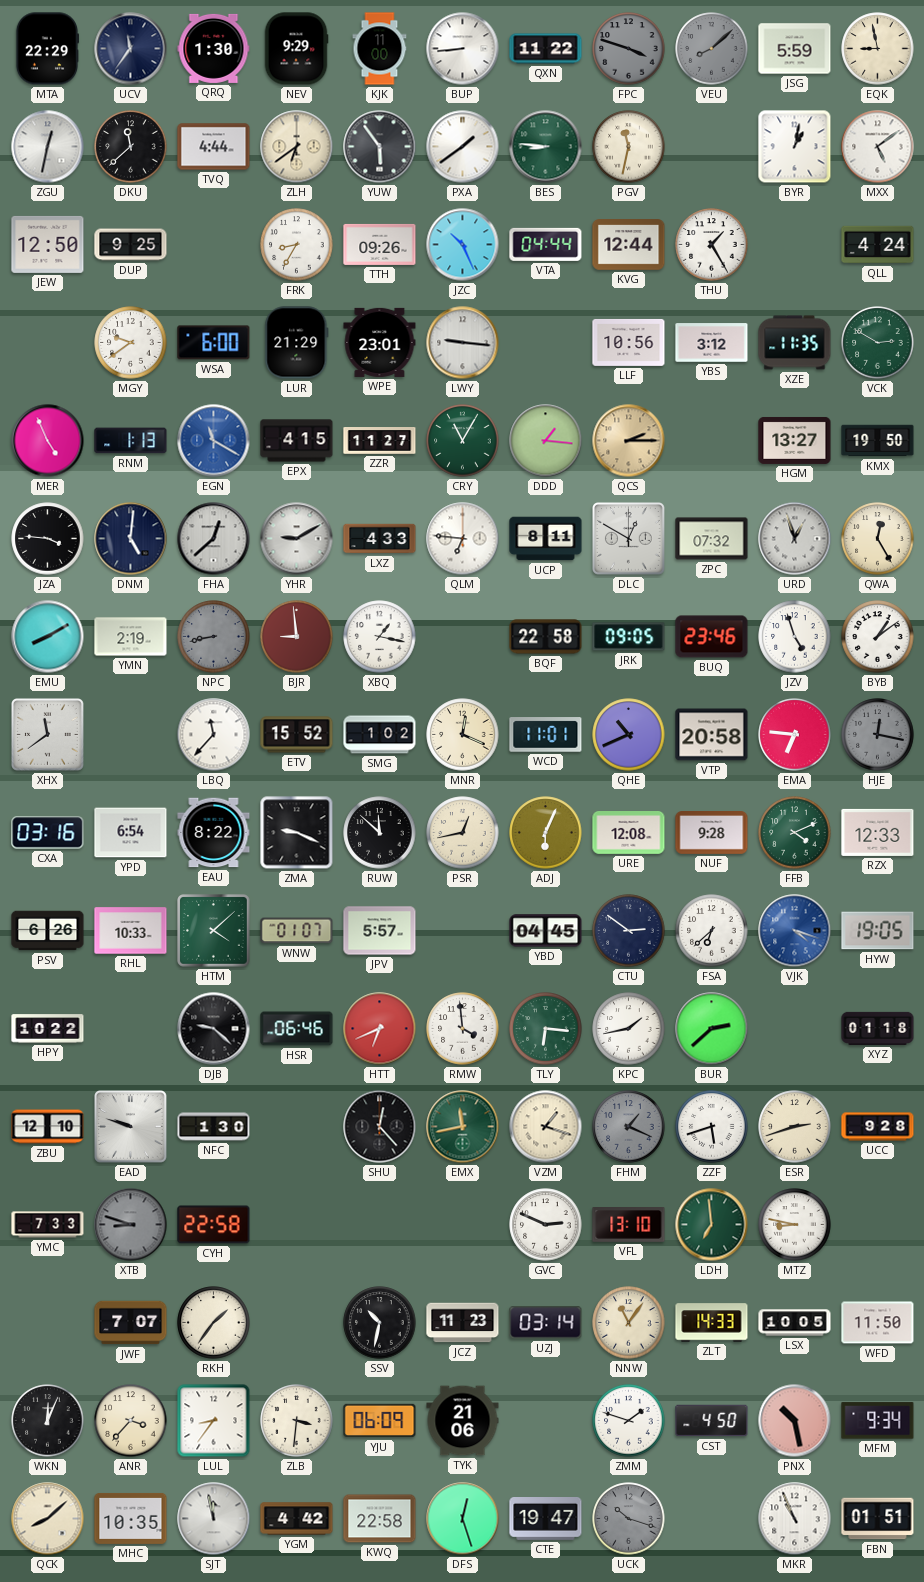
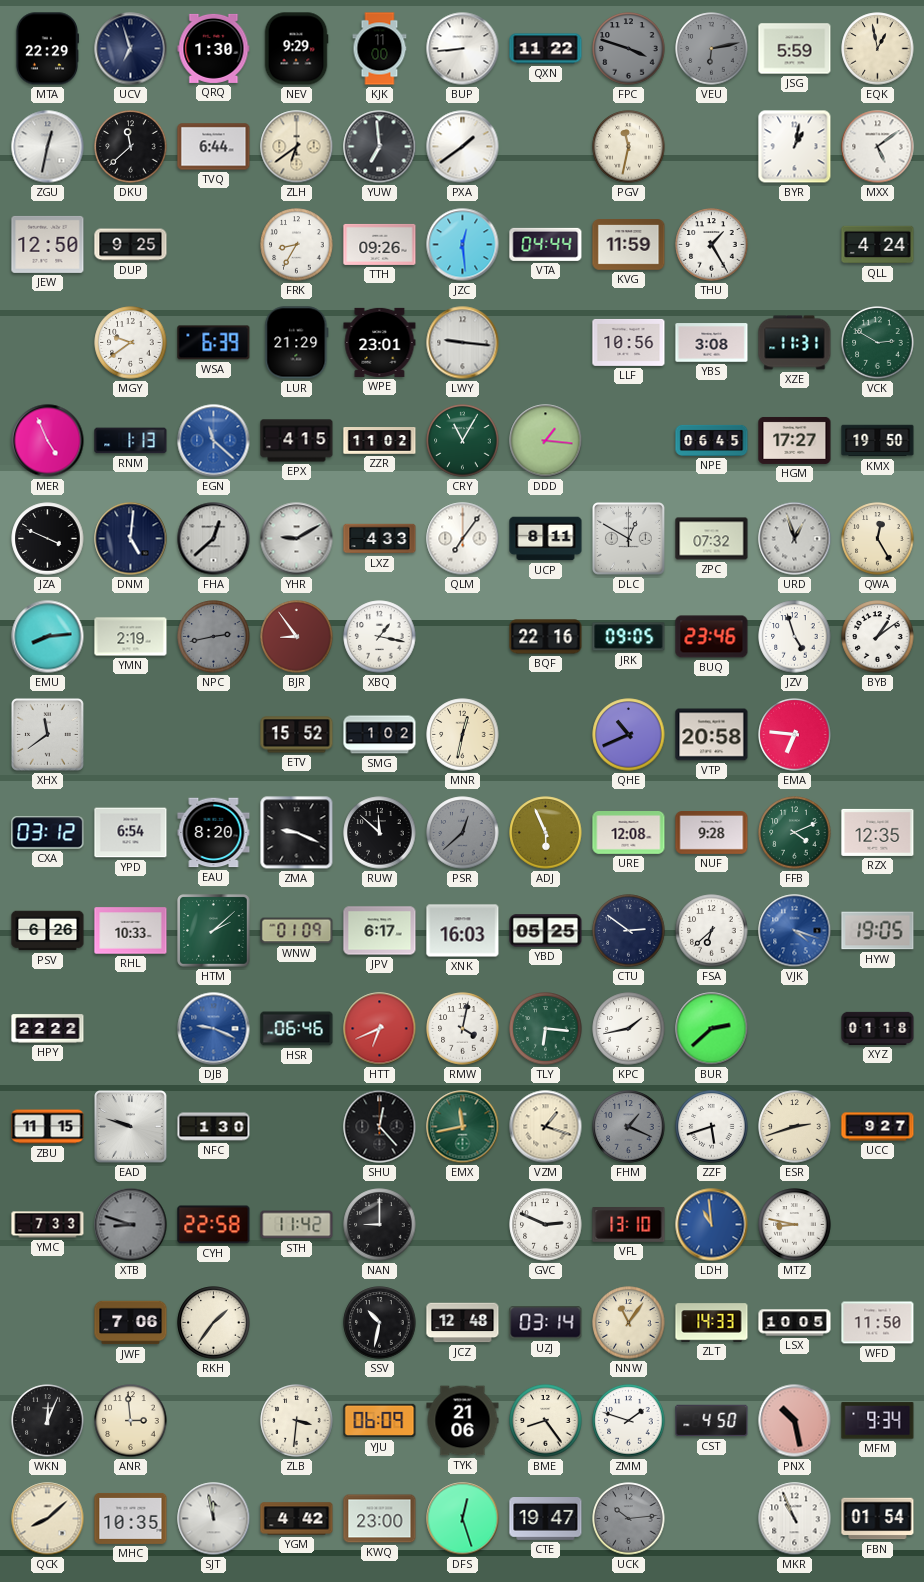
UCV: 11:36 -> 6:57 (131, 49)
VEU: 8:08 -> 6:13 (712, 49)
EQK: 8:58 -> 12:58 (878, 49)
TVQ: 4:44 -> 6:44 (214, 147)
YUW: 5:54 -> 6:59 (380, 147)
BES: 8:46 -> none (546, 147)
JZC: 10:26 -> 12:29 (463, 245)
KVG: 12:44 -> 11:59 (629, 245)
WSA: 6:00 -> 6:39 (214, 343)
YBS: 3:12 -> 3:08 (712, 343)
XZE: 11:35 -> 11:31 (795, 343)
EGN: 11:20 -> 11:22 (214, 441)
ZZR: 11:27 -> 11:02 (380, 441)
QCS: 2:15 -> none (629, 441)
NPE: none -> 06:45 (712, 440)
HGM: 13:27 -> 17:27 (795, 440)
JZA: 3:46 -> 3:49 (48, 539)
QLM: 6:46 -> 7:06 (463, 539)
EMU: 8:10 -> 8:14 (48, 637)
NPC: 8:43 -> 2:43 (214, 637)
BJR: 8:59 -> 8:54 (297, 637)
BQF: 22:58 -> 22:16 (546, 637)
LBQ: 11:37 -> none (214, 735)
MNR: 12:19 -> 12:32 (463, 735)
WCD: 11:01 -> none (546, 735)
HJE: 12:17 -> none (878, 735)
CXA: 03:16 -> 03:12 (48, 833)
EAU: 8:22 -> 8:20 (214, 833)
PSR: 12:43 -> 12:38 (463, 833)
PSR dial: cream -> grey (463, 833)
ADJ: 6:04 -> 5:56 (546, 833)
RZX: 12:33 -> 12:35 (878, 832)
HTM: 4:08 -> 2:08 (214, 931)
WNW: 01:07 -> 01:09 (297, 931)
JPV: 5:57 -> 6:17 (380, 931)
XNK: none -> 16:03 (463, 931)
YBD: 04:45 -> 05:25 (546, 931)
HPY: 10:22 -> 22:22 (48, 1029)
DJB: 9:22 -> 9:19 (214, 1029)
DJB dial: black -> blue (214, 1029)
RMW: 3:59 -> 4:02 (463, 1029)
ZBU: 12:10 -> 11:15 (48, 1127)
UCC: 9:28 -> 9:27 (878, 1127)
STH: none -> 11:42 (297, 1225)
NAN: none -> 9:00 (380, 1225)
LDH: 6:59 -> 10:59 (712, 1225)
LDH dial: green -> blue (712, 1225)
JWF: 7:07 -> 7:06 (131, 1323)
JCZ: 11:23 -> 12:48 (463, 1323)
ANR: 3:37 -> 2:59 (131, 1421)
LUL: 8:36 -> none (214, 1421)
BME: none -> 8:24 (546, 1421)
KWQ: 22:58 -> 23:00 (380, 1519)
UCK: 10:18 -> 10:14 (629, 1519)
FBN: 01:51 -> 01:54 (878, 1519)
